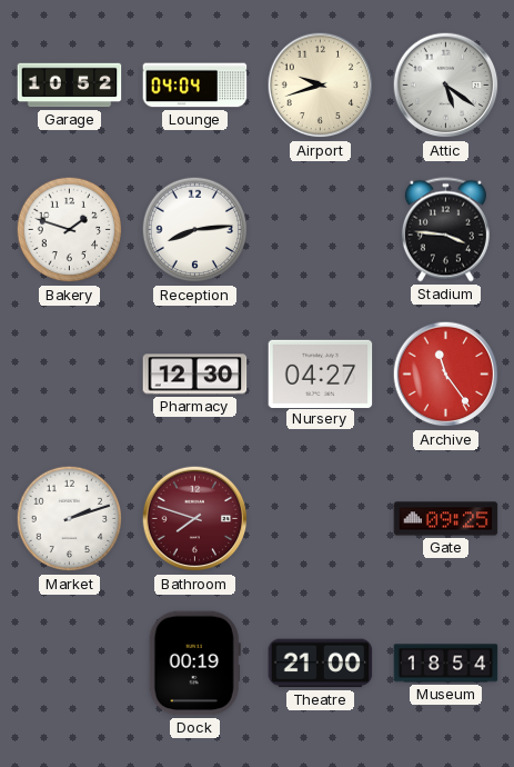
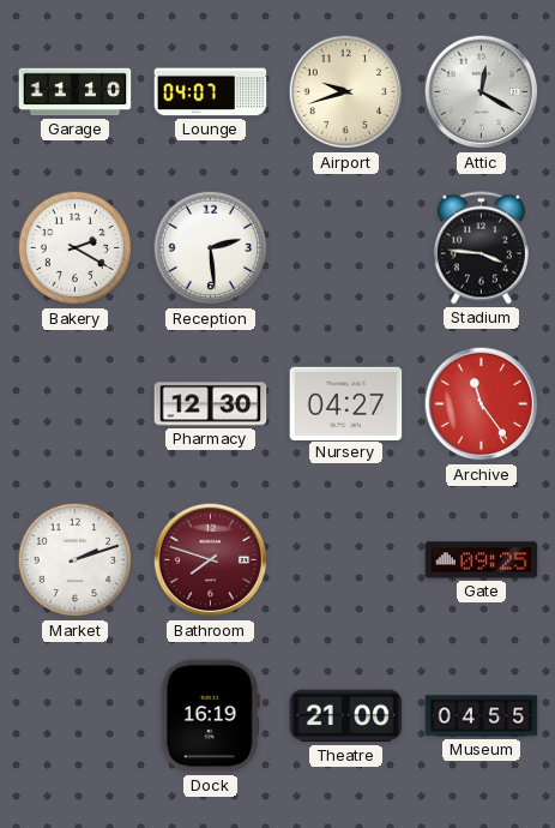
Garage: 10:52 -> 11:10 (76, 92)
Lounge: 04:04 -> 04:07 (211, 92)
Attic: 5:21 -> 12:20 (482, 92)
Bakery: 1:48 -> 2:20 (76, 248)
Reception: 8:14 -> 2:29 (211, 248)
Dock: 00:19 -> 16:19 (210, 716)
Museum: 18:54 -> 04:55 (482, 716)
